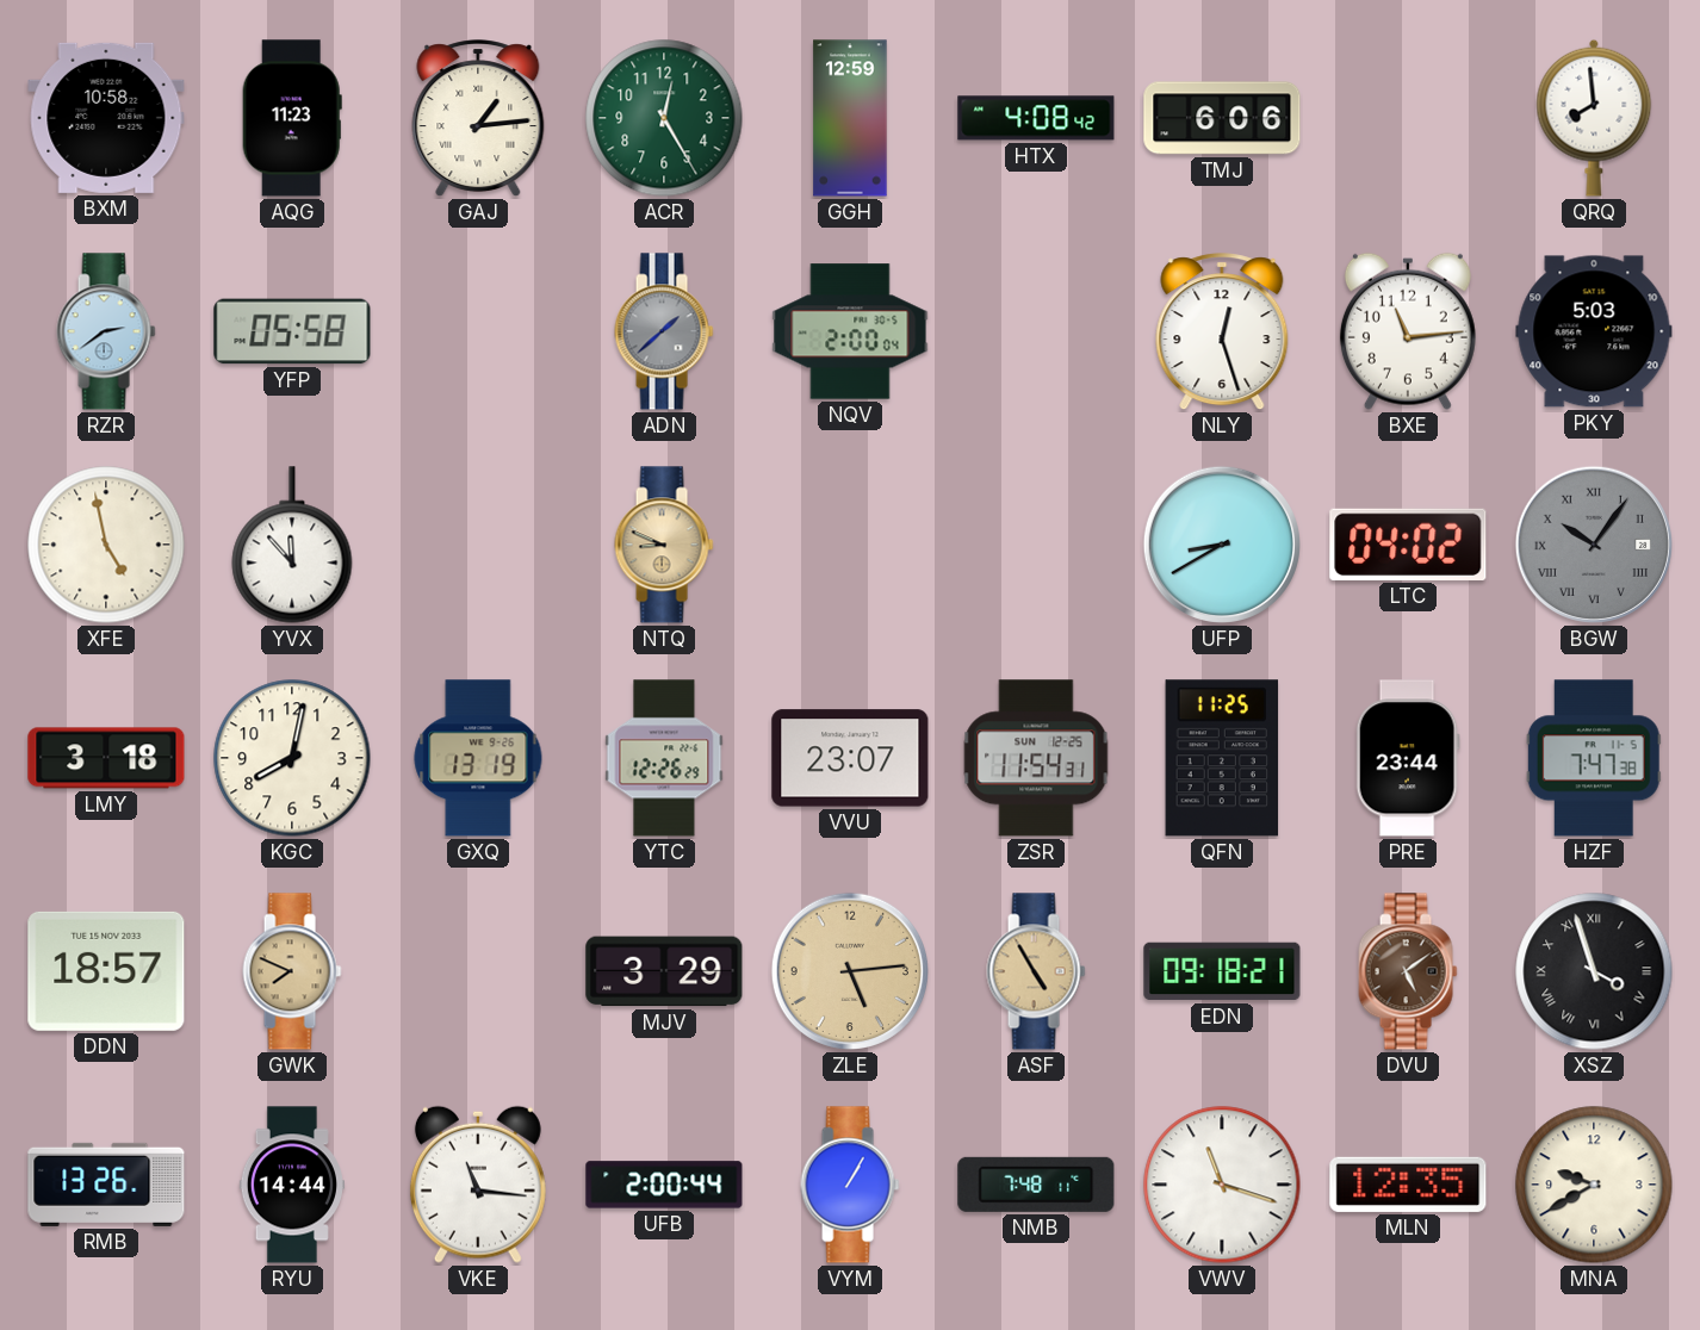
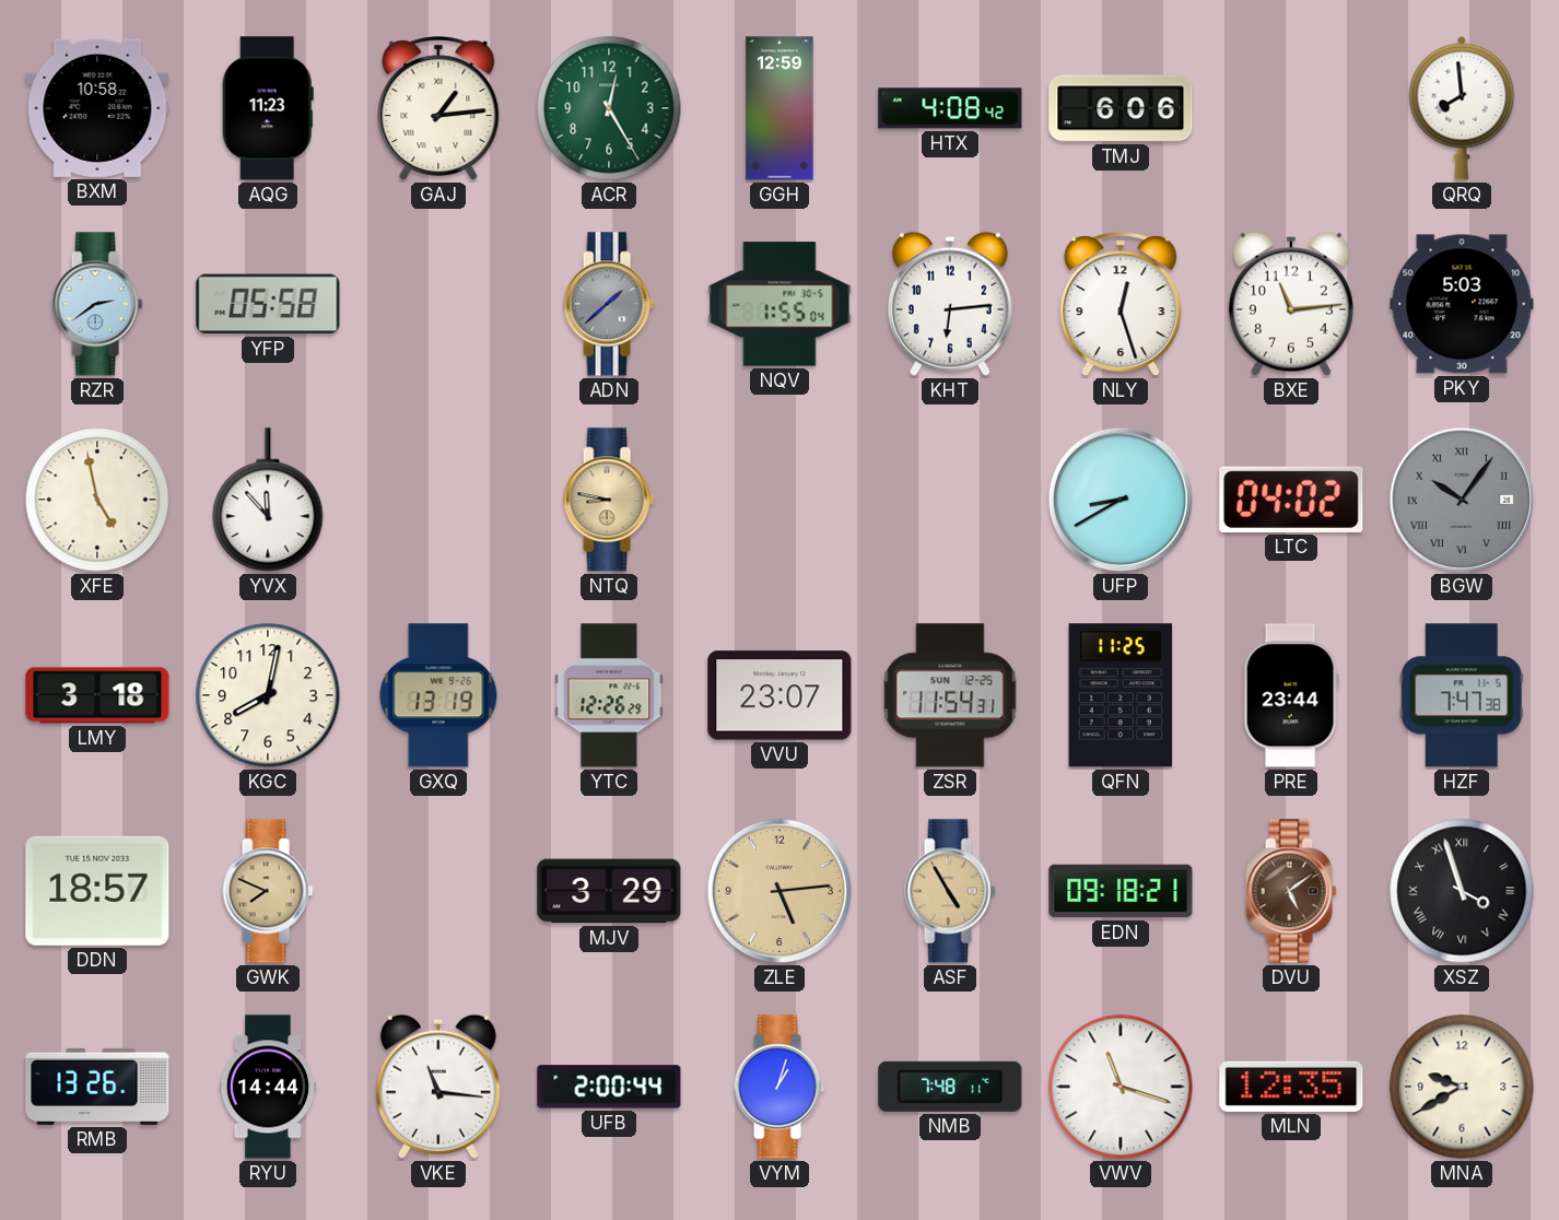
NQV: 2:00 -> 1:55 (779, 304)
KHT: none -> 6:14 (950, 304)
NTQ: 8:49 -> 8:47 (609, 500)
VYM: 1:05 -> 1:03 (779, 1087)
